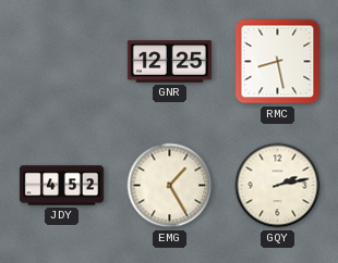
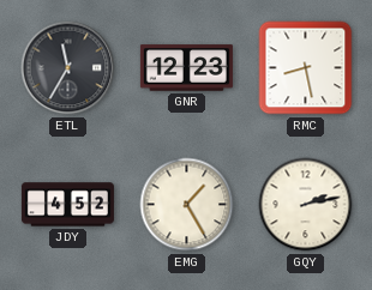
ETL: none -> 11:35 (68, 68)
GNR: 12:25 -> 12:23 (186, 68)
